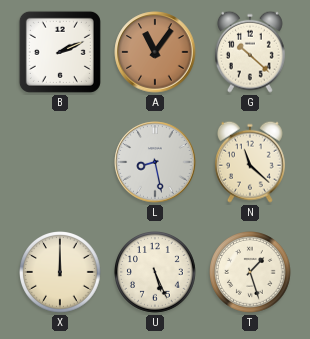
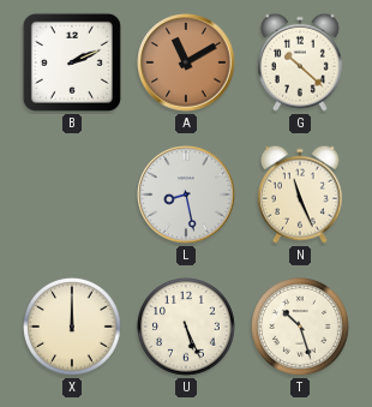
A: 11:06 -> 11:10 (186, 62)
N: 11:22 -> 11:26 (300, 194)
T: 1:27 -> 10:27 (301, 328)
